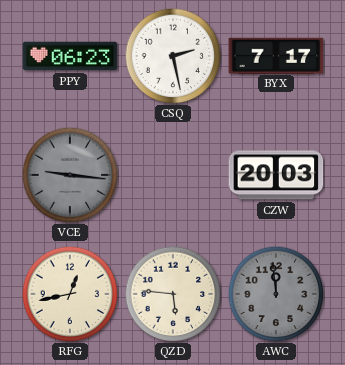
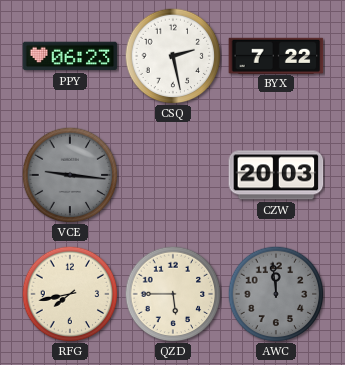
BYX: 7:17 -> 7:22 (276, 55)
RFG: 12:43 -> 7:43 (70, 294)
QZD: 5:46 -> 5:45 (173, 294)
